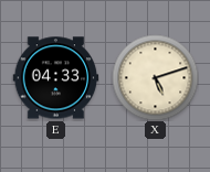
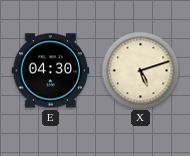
E: 04:33 -> 04:30 (50, 71)
